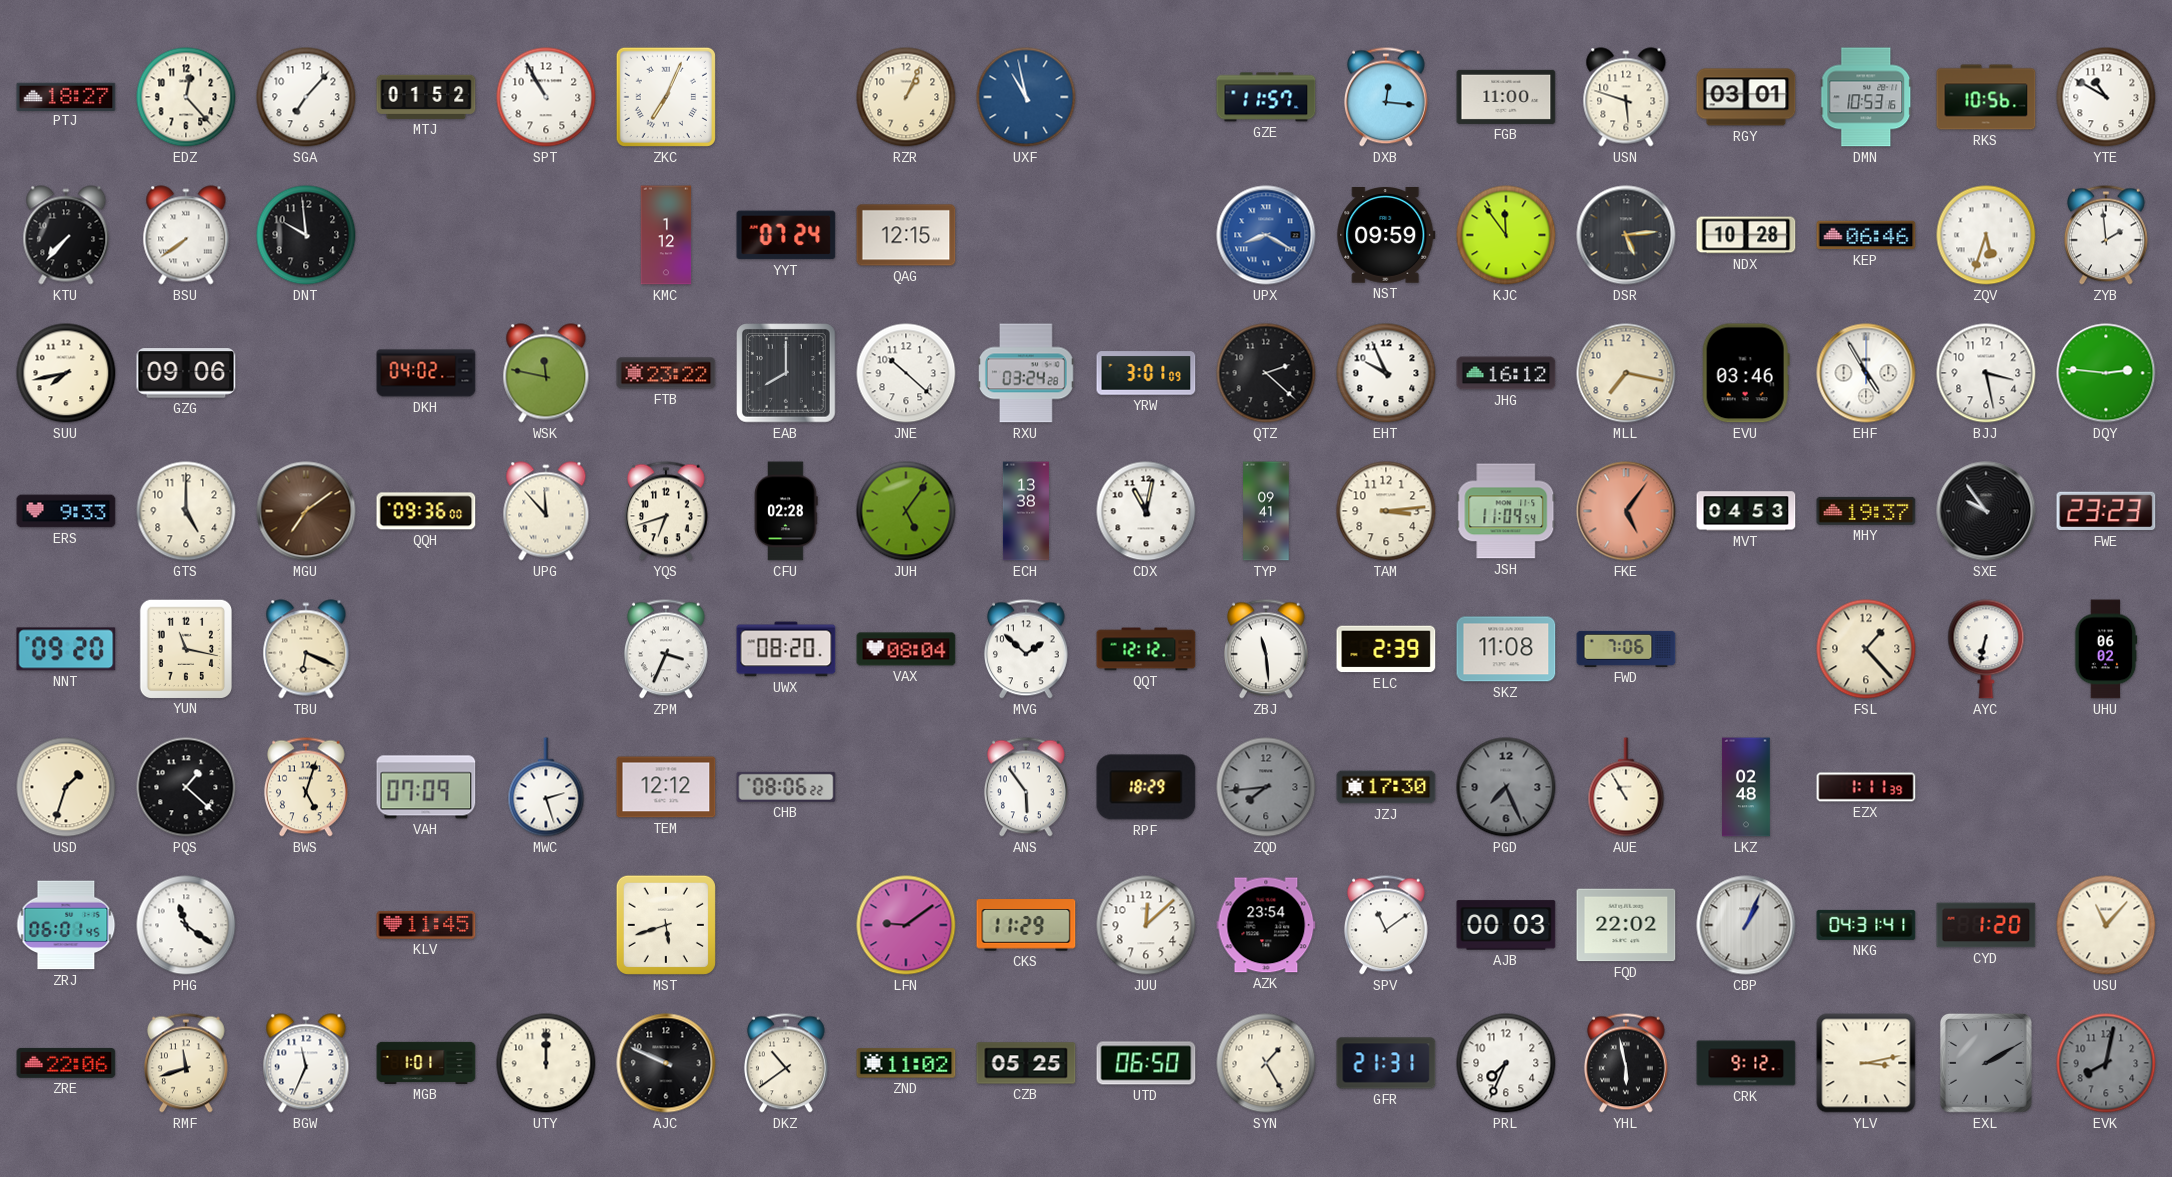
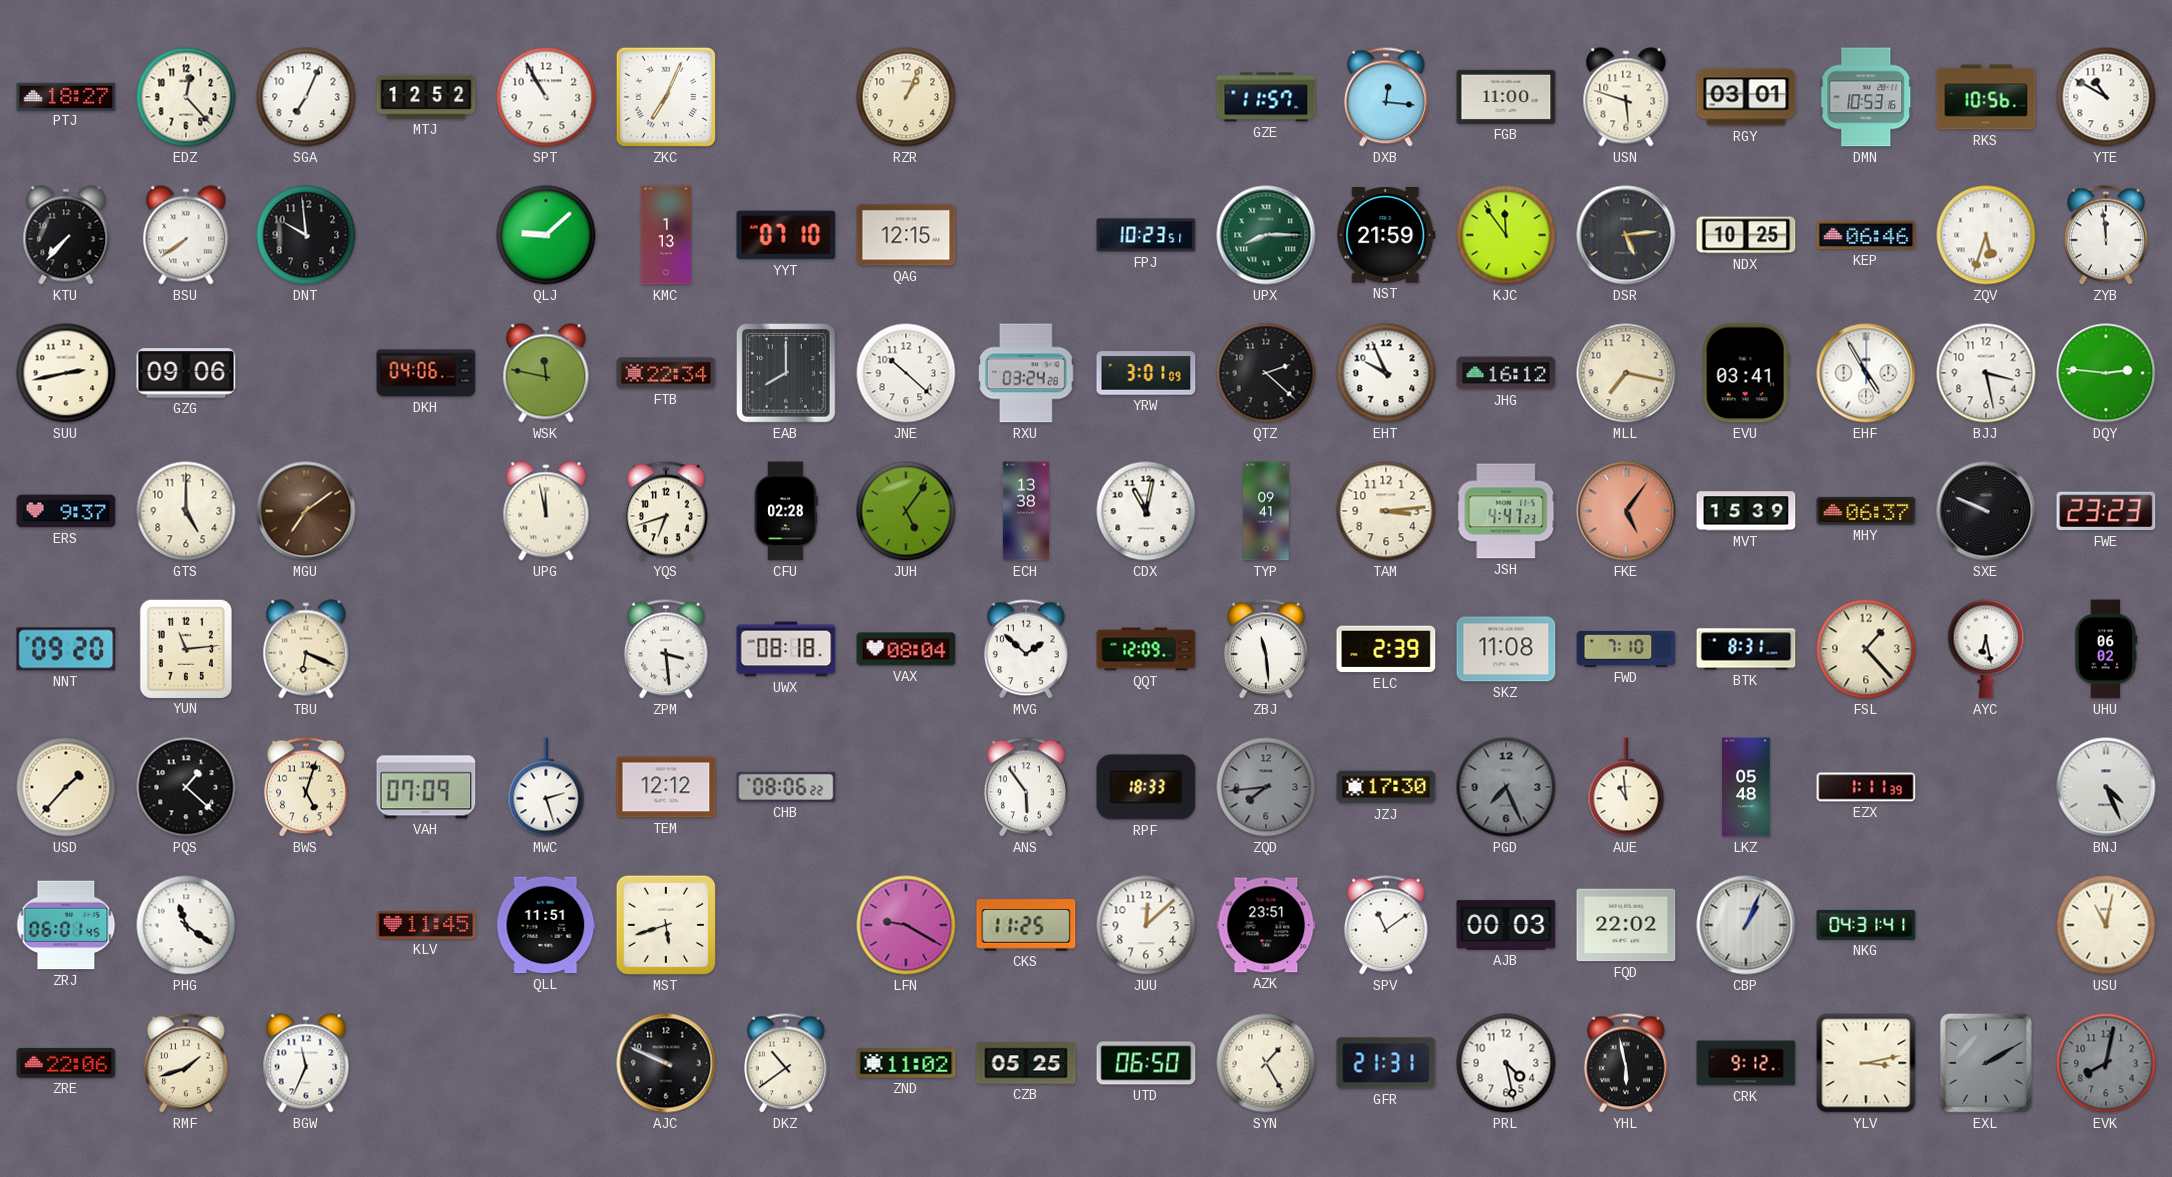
SGA: 7:07 -> 7:04 (306, 97)
MTJ: 01:52 -> 12:52 (426, 97)
UXF: 10:58 -> none (1026, 97)
QLJ: none -> 9:08 (546, 235)
KMC: 1:12 -> 1:13 (666, 235)
YYT: 07:24 -> 07:10 (786, 235)
FPJ: none -> 10:23 (1146, 235)
UPX: 8:20 -> 8:15 (1266, 235)
UPX dial: blue -> green (1266, 235)
NST: 09:59 -> 21:59 (1386, 236)
NDX: 10:28 -> 10:25 (1746, 235)
ZYB: 1:59 -> 11:59 (2106, 235)
SUU: 7:43 -> 2:43 (66, 373)
DKH: 04:02 -> 04:06 (426, 373)
FTB: 23:22 -> 22:34 (666, 373)
EVU: 03:46 -> 03:41 (1746, 373)
ERS: 9:33 -> 9:37 (66, 511)
QQH: 09:36 -> none (426, 511)
UPG: 11:53 -> 11:58 (546, 511)
JSH: 11:09 -> 4:47 (1506, 511)
MVT: 04:53 -> 15:39 (1746, 511)
MHY: 19:37 -> 06:37 (1866, 511)
SXE: 9:54 -> 9:49 (1986, 511)
YUN: 11:17 -> 11:14 (185, 648)
ZPM: 3:34 -> 3:29 (666, 649)
UWX: 08:20 -> 08:18 (786, 649)
QQT: 12:12 -> 12:09 (1146, 649)
FWD: 7:06 -> 7:10 (1626, 649)
BTK: none -> 8:31 (1746, 649)
AYC: 6:32 -> 6:28 (1986, 649)
USD: 1:33 -> 1:37 (66, 787)
RPF: 18:29 -> 18:33 (1146, 787)
AUE: 10:55 -> 10:59 (1626, 787)
LKZ: 02:48 -> 05:48 (1746, 787)
BNJ: none -> 4:26 (2106, 787)
QLL: none -> 11:51 (546, 925)
LFN: 9:09 -> 9:20 (906, 925)
CKS: 11:29 -> 11:25 (1026, 925)
AZK: 23:54 -> 23:51 (1266, 925)
CYD: 1:20 -> none (1986, 925)
USU: 11:07 -> 11:02 (2106, 925)
RMF: 11:42 -> 1:42 (186, 1063)
MGB: 1:01 -> none (426, 1063)
UTY: 12:00 -> none (546, 1063)
PRL: 7:34 -> 4:28 (1506, 1063)
